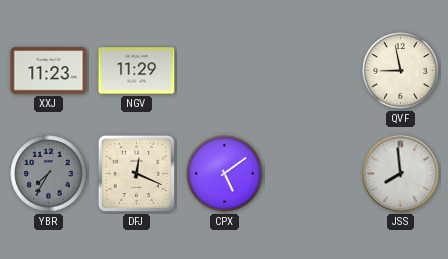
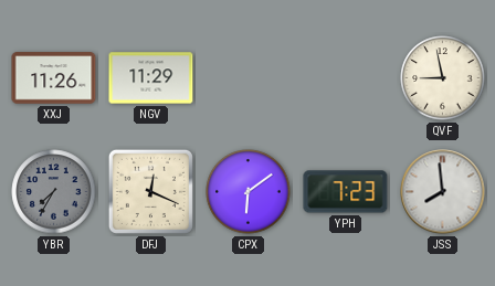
XXJ: 11:23 -> 11:26 (54, 78)
CPX: 5:09 -> 6:09 (249, 192)
YPH: none -> 7:23 (346, 192)
